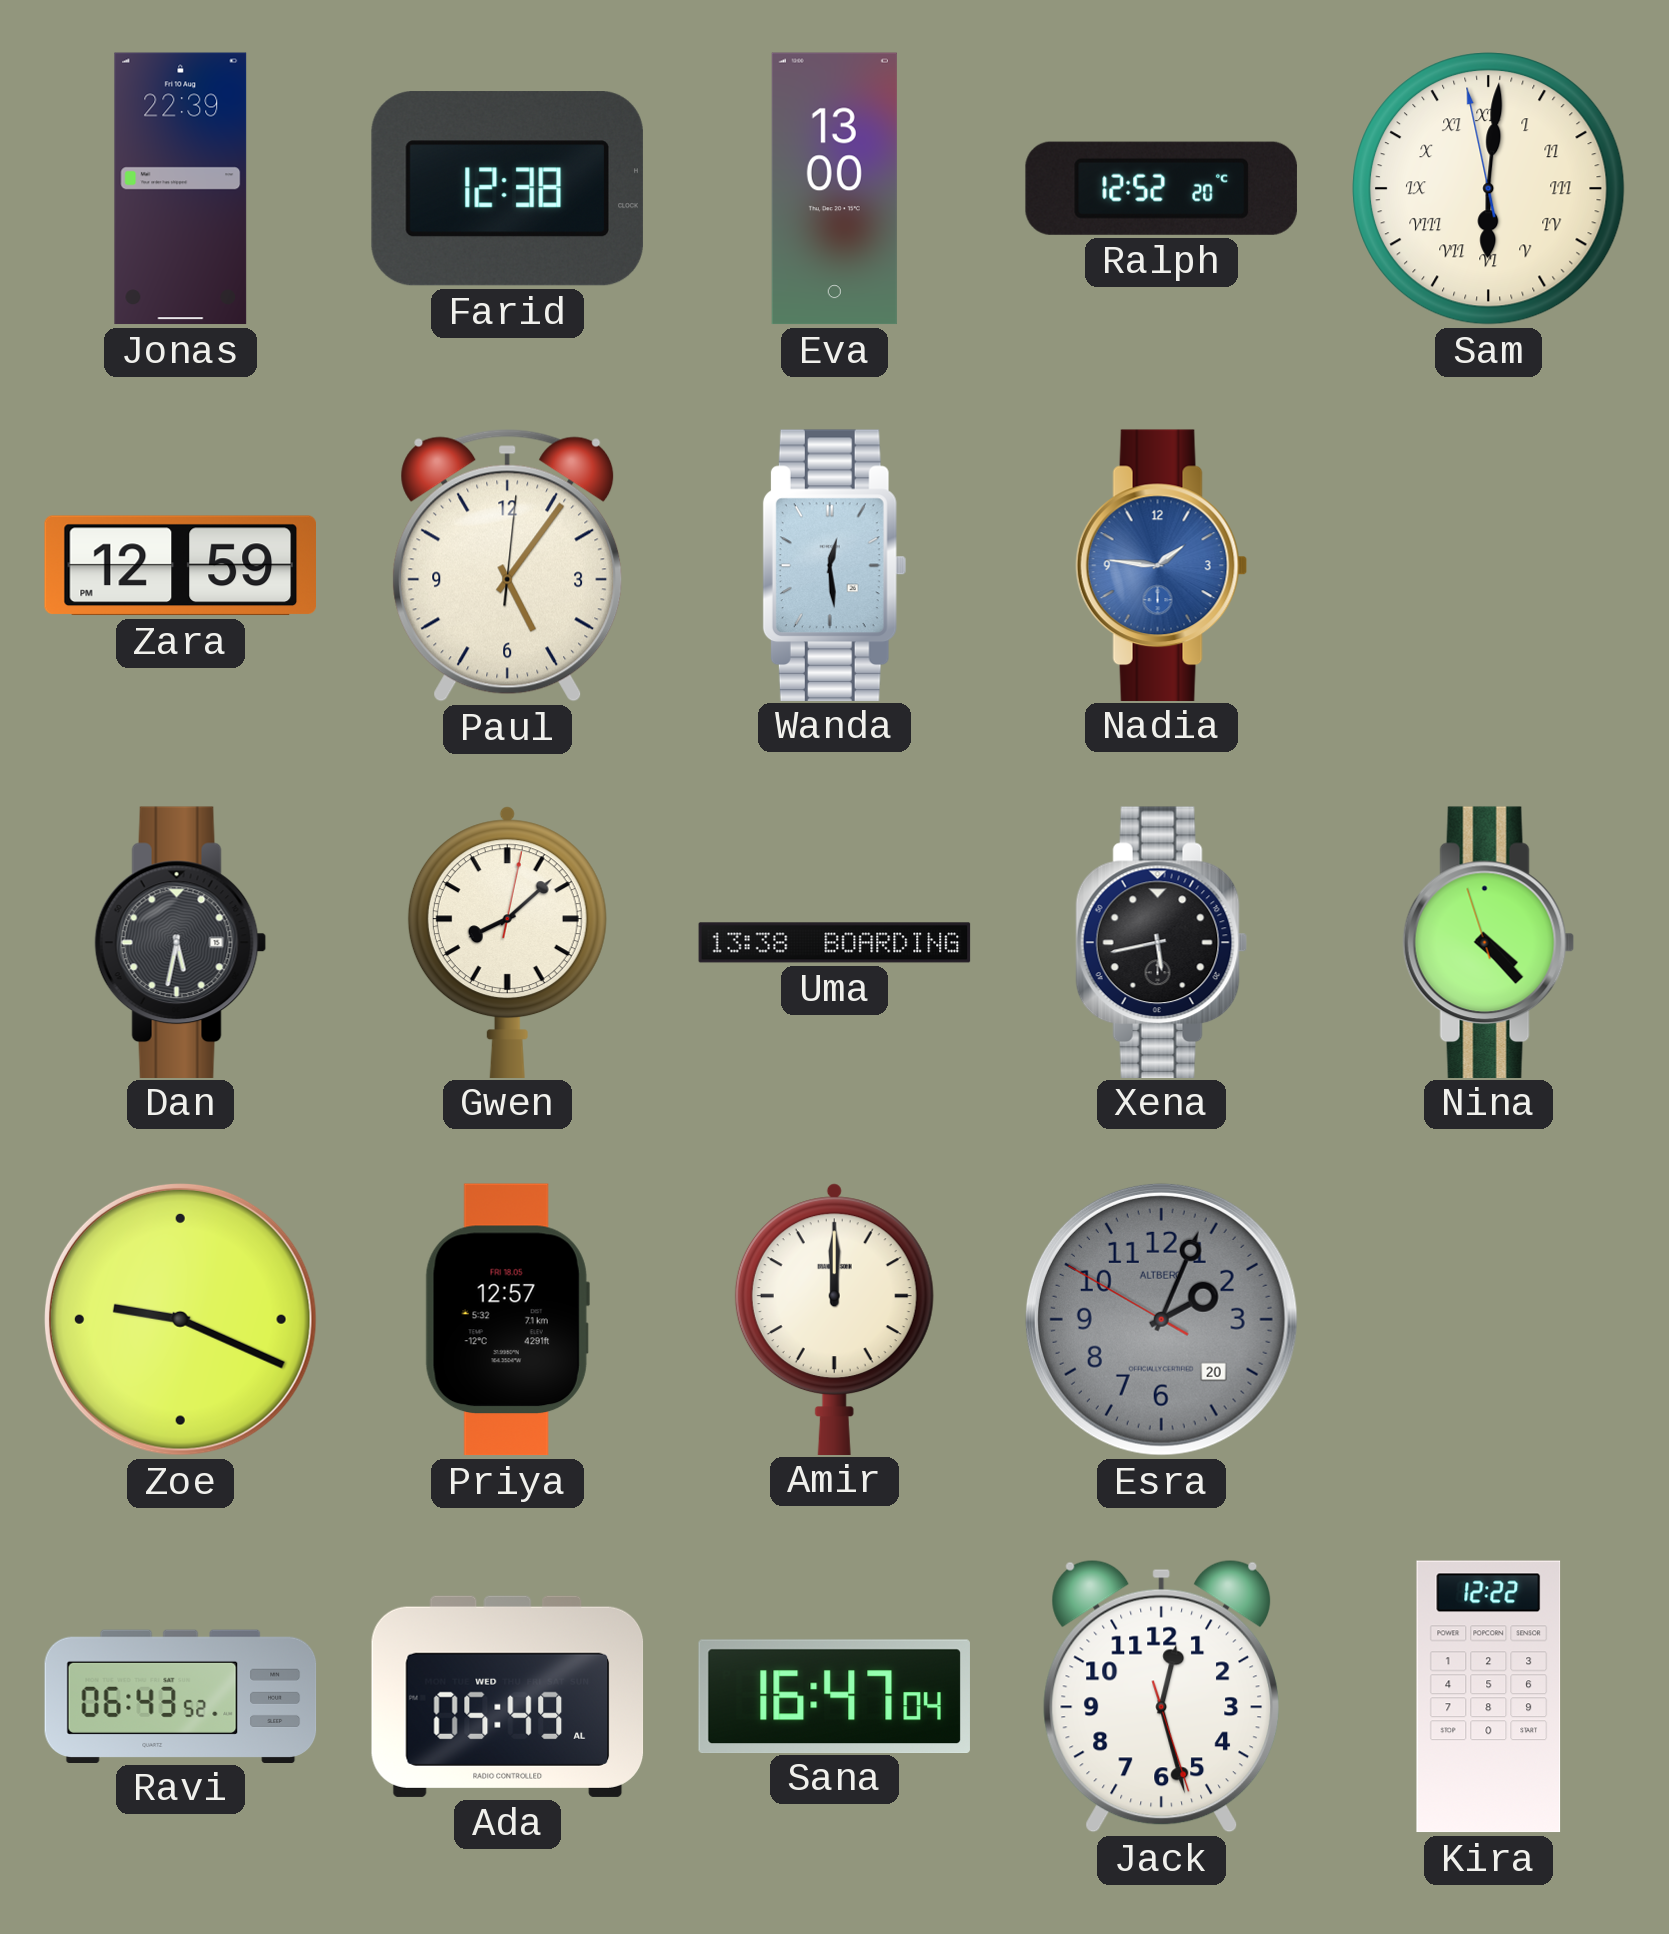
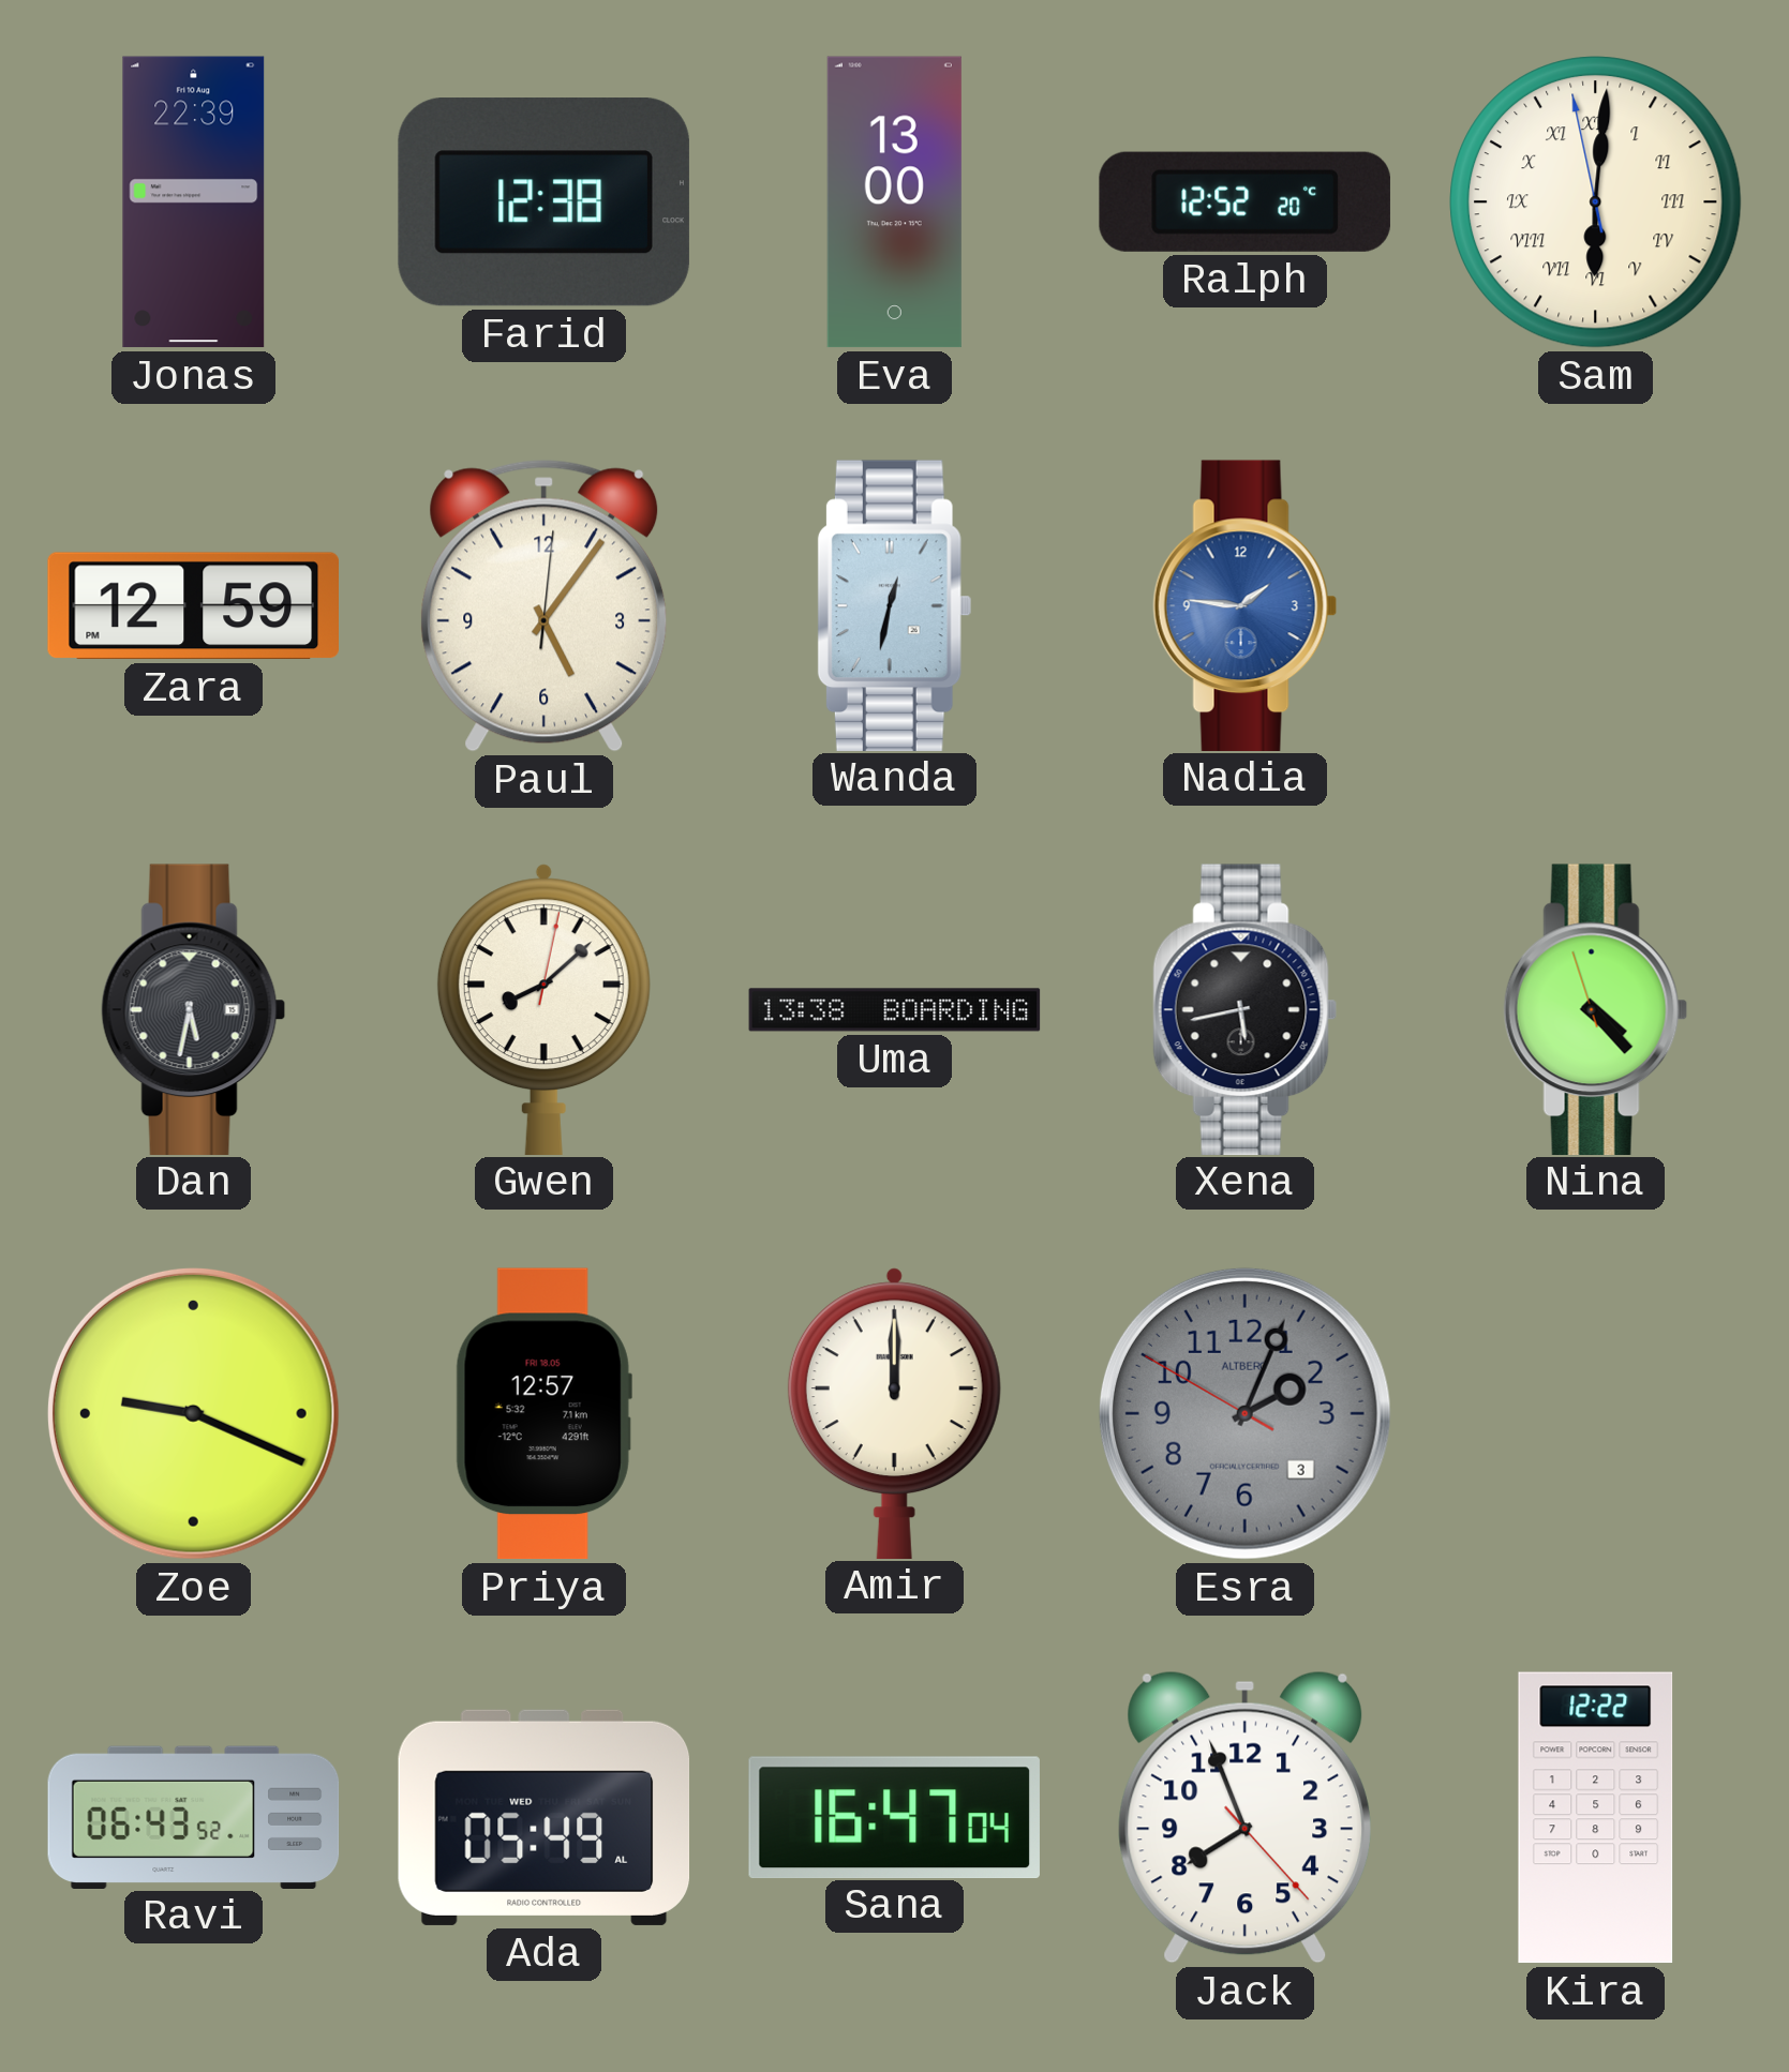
Wanda: 12:29 -> 12:32 (894, 605)
Esra date: 20 -> 3 (1244, 1413)
Jack: 12:27 -> 7:56 (1244, 1817)
